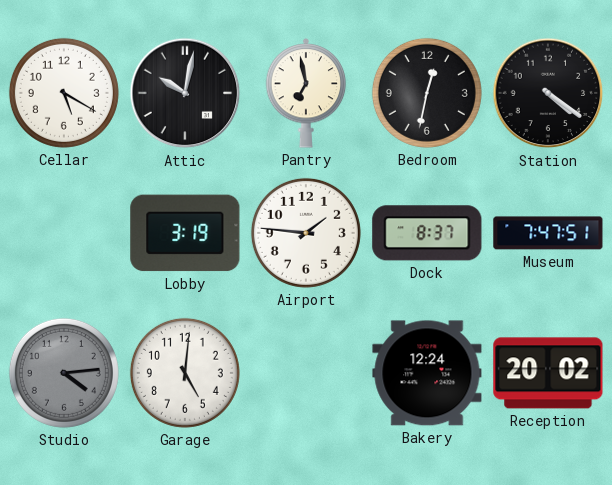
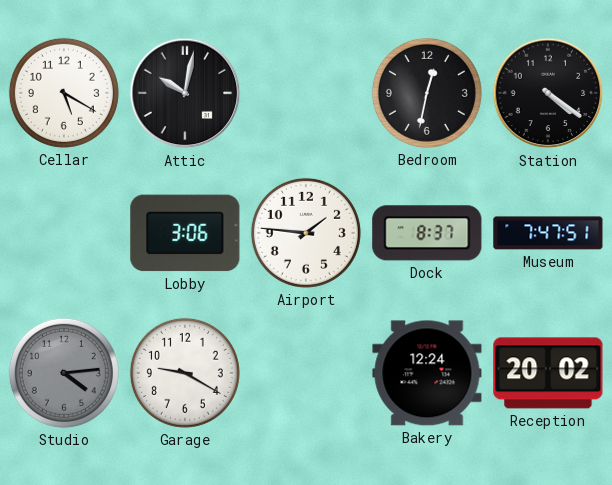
Pantry: 6:58 -> none (306, 94)
Lobby: 3:19 -> 3:06 (185, 233)
Garage: 5:01 -> 9:20 (185, 373)
